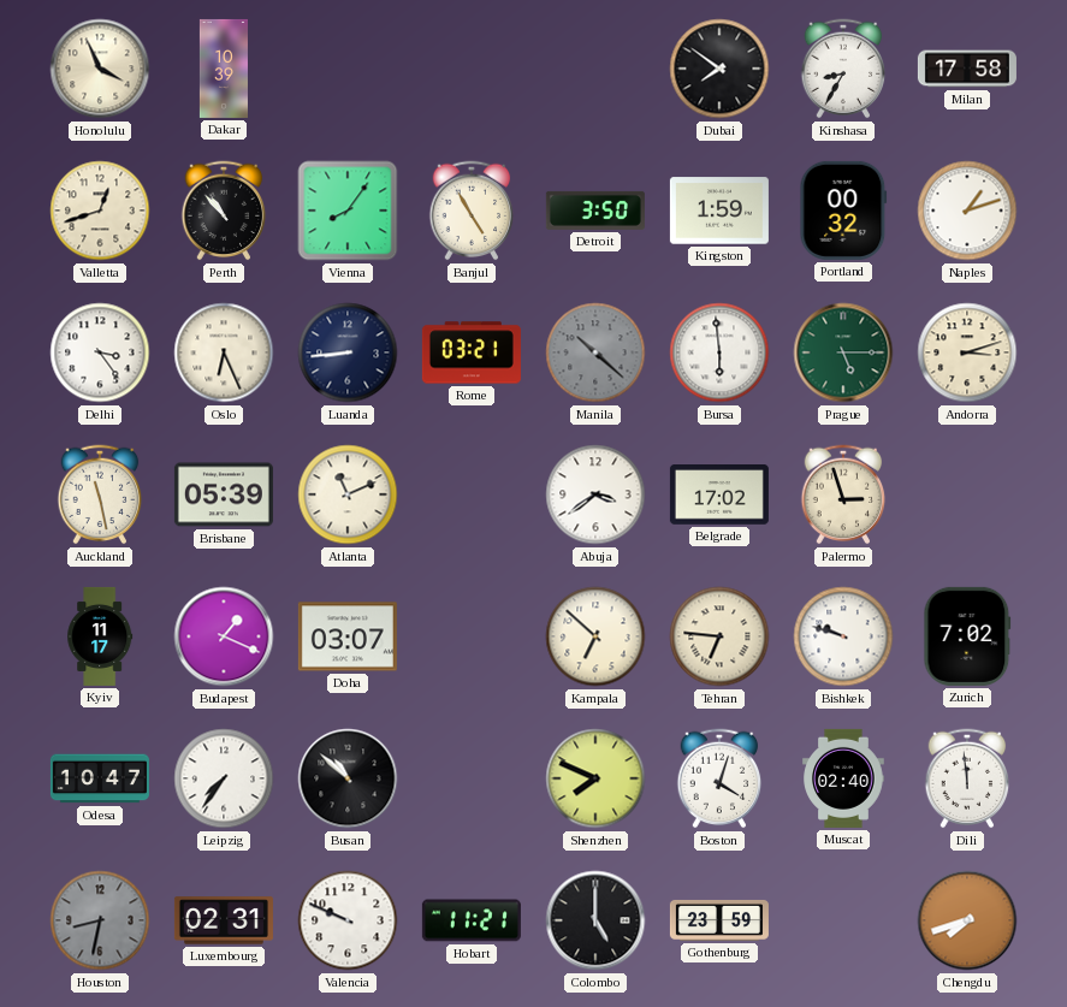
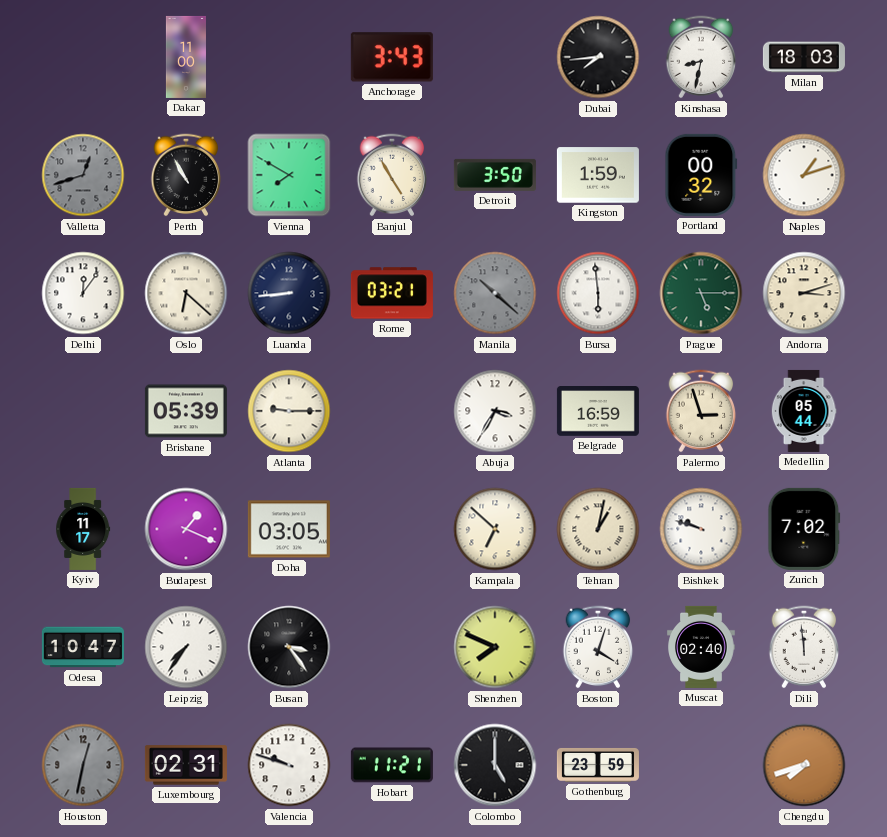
Honolulu: 3:56 -> none (100, 69)
Dakar: 10:39 -> 11:00 (186, 57)
Anchorage: none -> 3:43 (392, 57)
Dubai: 7:51 -> 7:44 (598, 57)
Kinshasa: 8:35 -> 8:32 (701, 57)
Milan: 17:58 -> 18:03 (804, 57)
Valletta dial: cream -> grey (83, 175)
Perth: 10:53 -> 10:55 (186, 175)
Vienna: 8:06 -> 7:50 (289, 175)
Delhi: 3:24 -> 12:06 (83, 293)
Oslo: 6:26 -> 6:22 (186, 293)
Auckland: 11:28 -> none (100, 494)
Atlanta: 11:11 -> 9:15 (289, 411)
Abuja: 3:39 -> 3:35 (495, 411)
Belgrade: 17:02 -> 16:59 (598, 412)
Medellin: none -> 05:44 (804, 411)
Doha: 03:07 -> 03:05 (289, 529)
Tehran: 6:46 -> 1:02 (598, 529)
Busan: 10:52 -> 3:24 (289, 647)
Houston: 8:32 -> 12:32 (83, 765)
Valencia: 9:49 -> 9:48 (289, 765)
